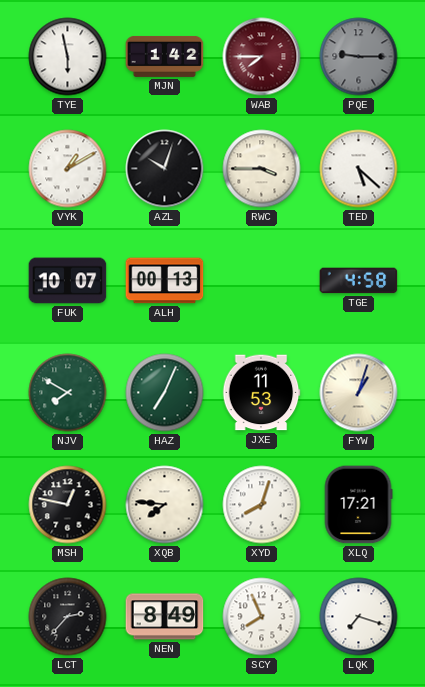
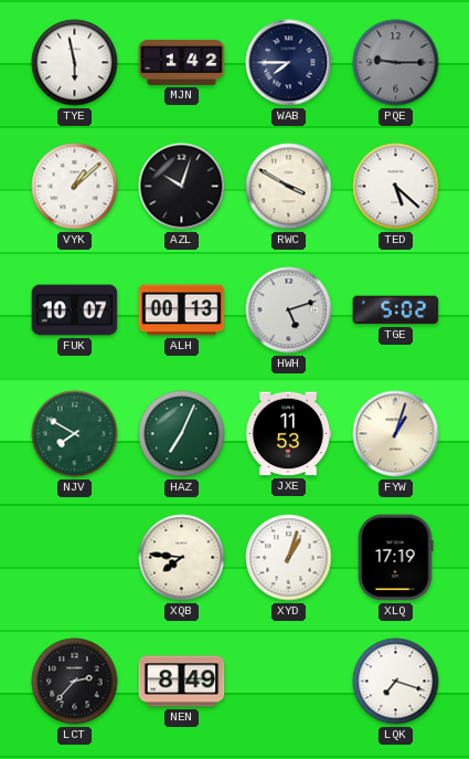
WAB dial: burgundy -> navy (289, 63)
VYK: 1:10 -> 1:08 (75, 187)
RWC: 3:45 -> 3:50 (289, 187)
HWH: none -> 5:12 (289, 310)
TGE: 4:58 -> 5:02 (396, 310)
MSH: 12:47 -> none (68, 505)
XYD: 8:03 -> 1:03 (289, 558)
XLQ: 17:21 -> 17:19 (395, 558)
SCY: 7:56 -> none (262, 617)
